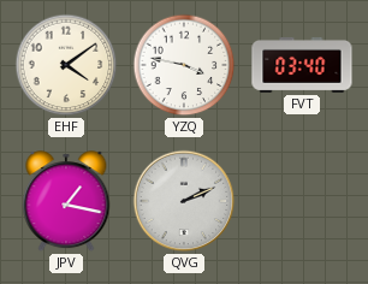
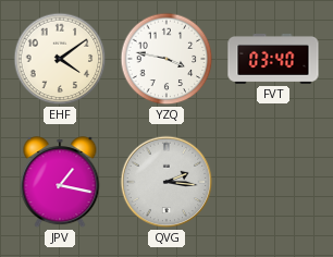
QVG: 2:11 -> 2:16 (166, 182)
